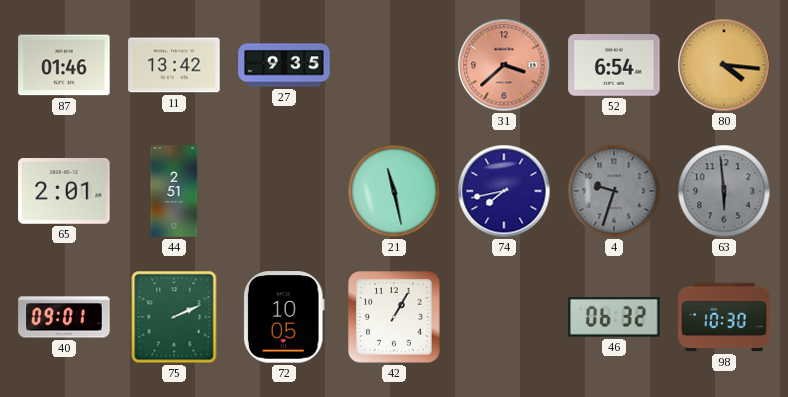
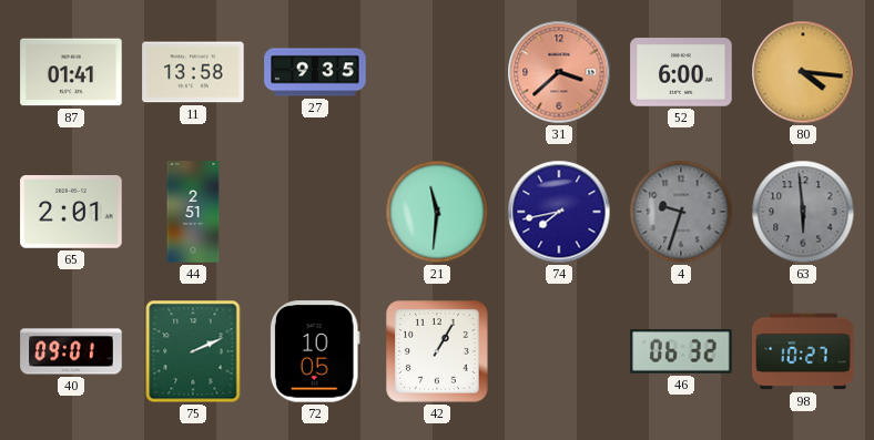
87: 01:46 -> 01:41 (71, 72)
11: 13:42 -> 13:58 (193, 72)
52: 6:54 -> 6:00 (681, 72)
21: 11:28 -> 11:31 (437, 212)
98: 10:30 -> 10:27 (803, 351)
